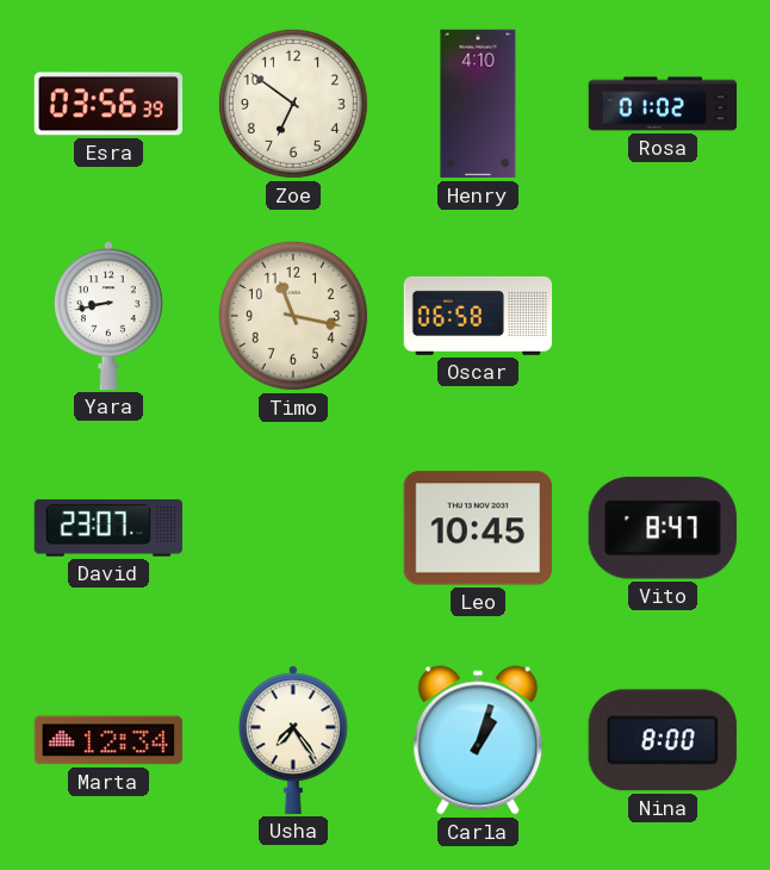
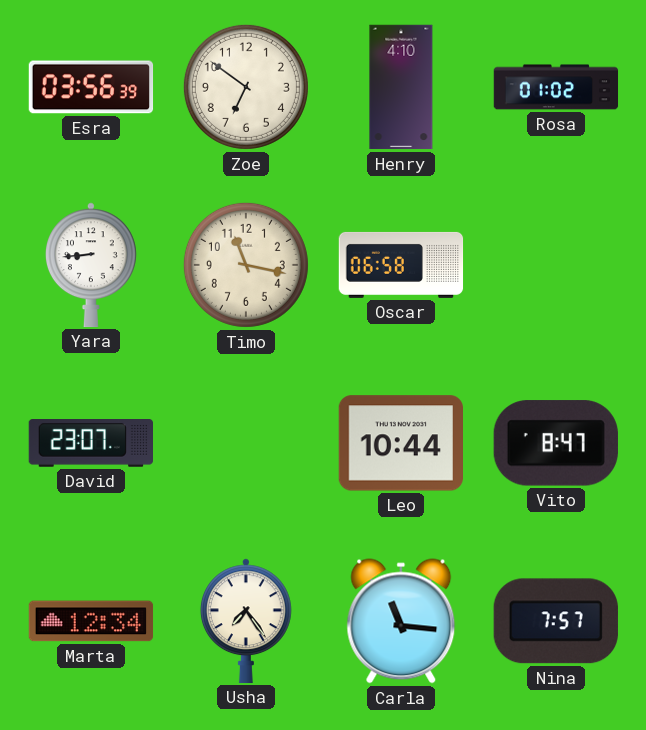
Yara: 8:43 -> 8:44 (91, 265)
Leo: 10:45 -> 10:44 (400, 443)
Carla: 1:03 -> 11:16 (401, 621)
Nina: 8:00 -> 7:57 (556, 621)
